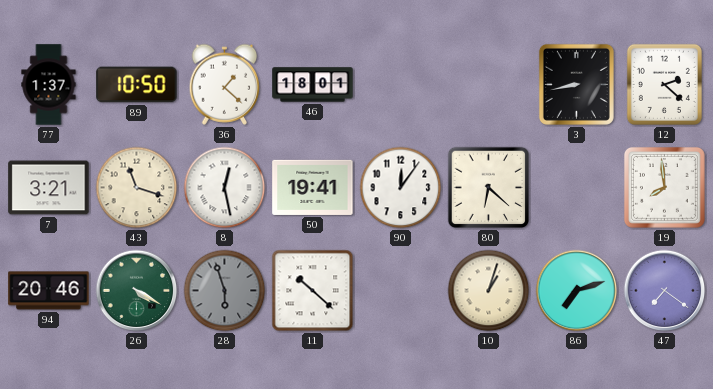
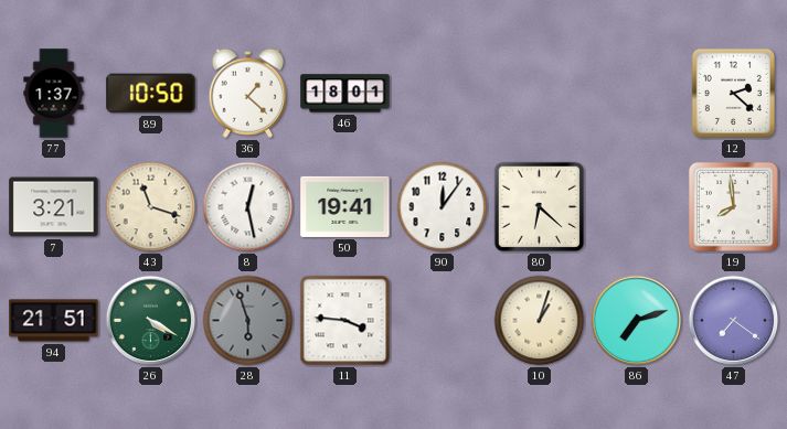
3: 8:43 -> none (576, 84)
94: 20:46 -> 21:51 (54, 321)
11: 10:22 -> 3:46 (345, 321)
